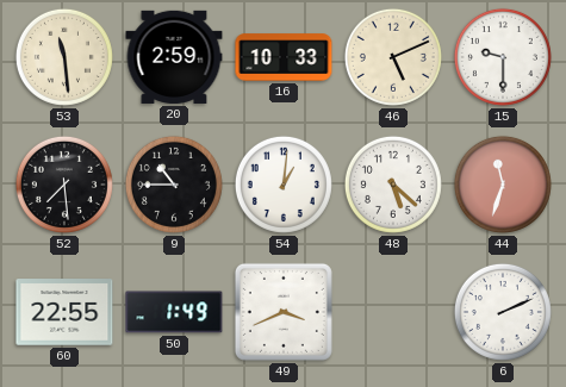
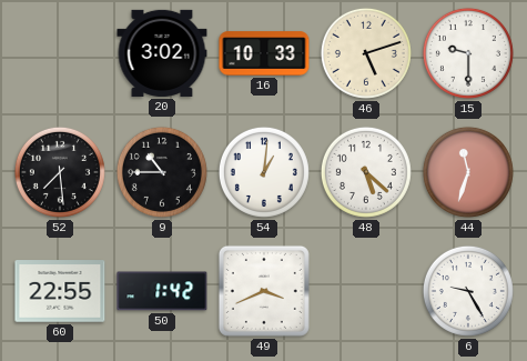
53: 11:29 -> none (64, 57)
20: 2:59 -> 3:02 (162, 53)
46: 5:11 -> 5:12 (366, 53)
50: 1:49 -> 1:42 (162, 291)
6: 2:11 -> 9:25 (468, 291)
